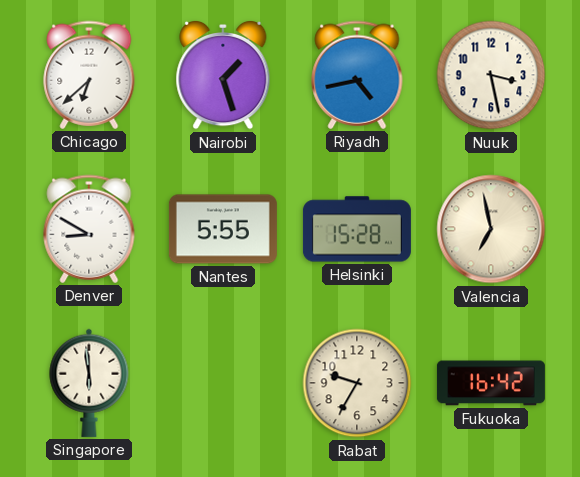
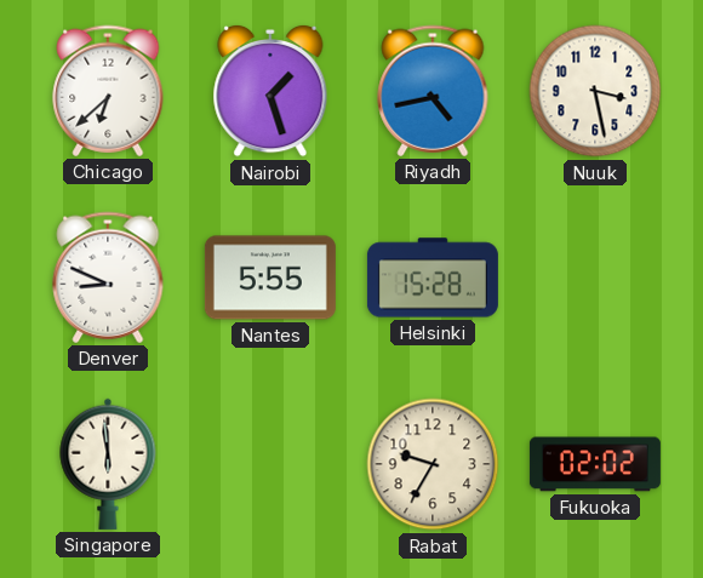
Denver: 8:50 -> 8:49 (108, 277)
Valencia: 6:58 -> none (491, 229)
Fukuoka: 16:42 -> 02:02 (595, 464)
